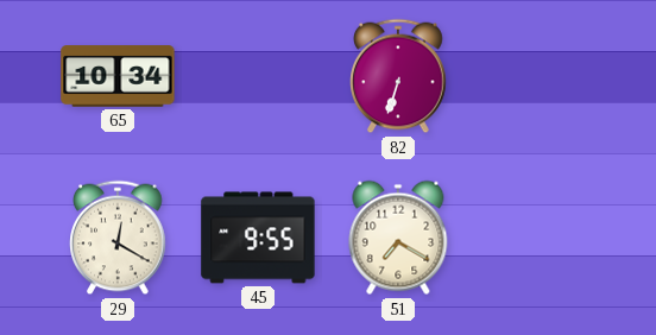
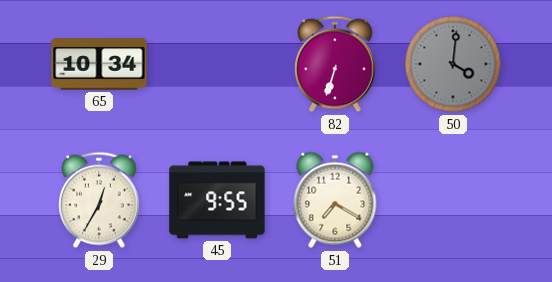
50: none -> 4:01 (453, 64)
29: 12:20 -> 12:35 (99, 200)
